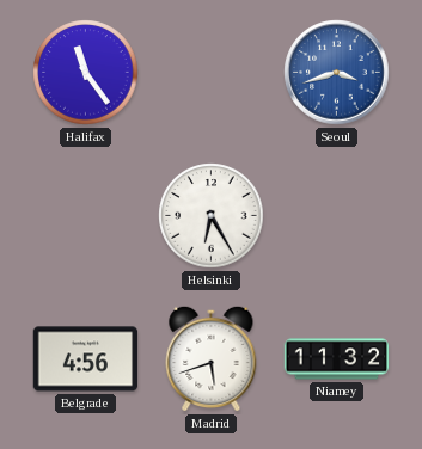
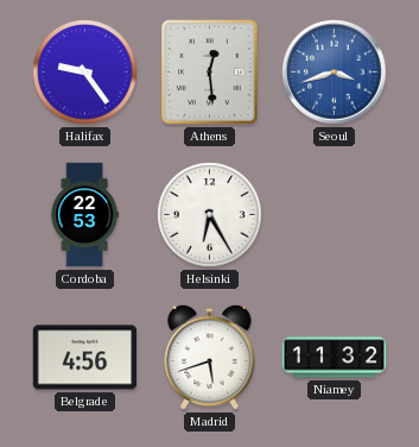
Halifax: 11:24 -> 9:24 (85, 73)
Athens: none -> 12:29 (210, 73)
Cordoba: none -> 22:53 (84, 215)
